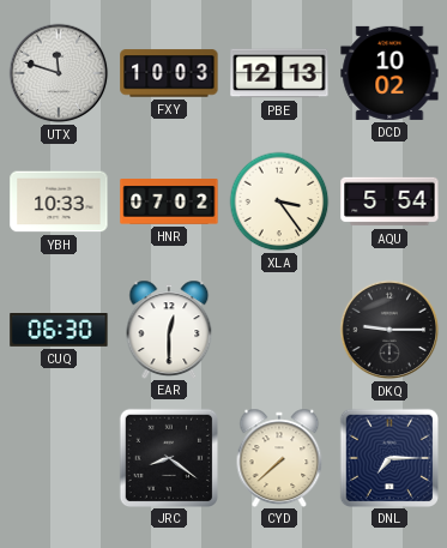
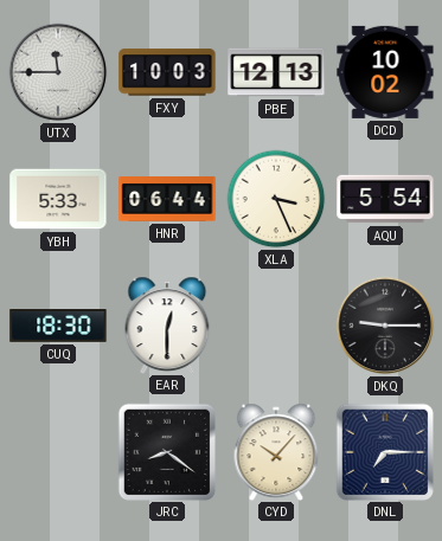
UTX: 11:48 -> 11:45 (58, 72)
YBH: 10:33 -> 5:33 (58, 199)
HNR: 07:02 -> 06:44 (167, 200)
XLA: 3:24 -> 3:26 (276, 199)
CUQ: 06:30 -> 18:30 (58, 327)
CYD: 7:38 -> 10:07 (276, 451)
